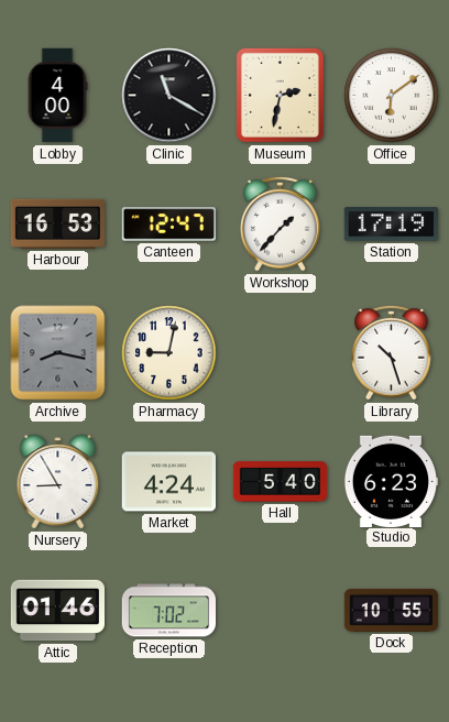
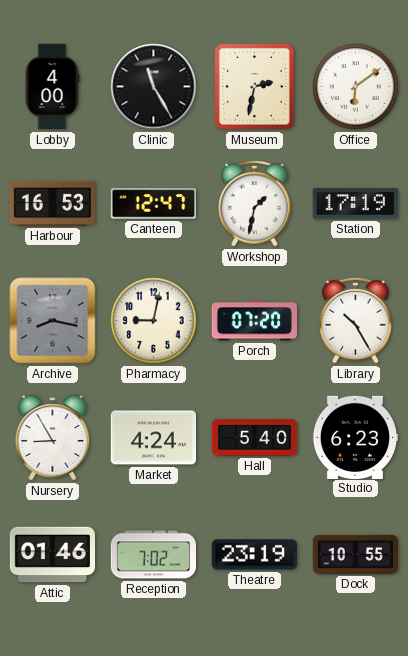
Clinic: 11:20 -> 11:25 (154, 87)
Workshop: 1:37 -> 1:32 (255, 203)
Porch: none -> 07:20 (254, 321)
Library: 10:27 -> 10:25 (356, 320)
Theatre: none -> 23:19 (254, 555)
